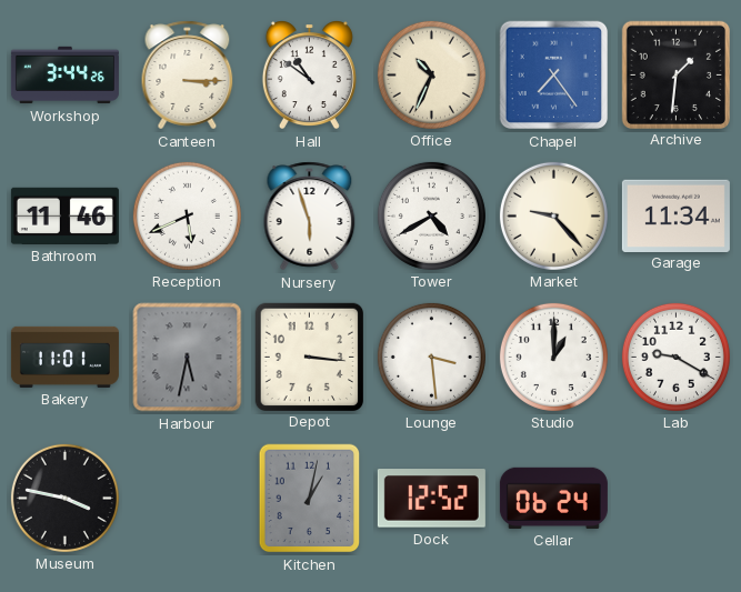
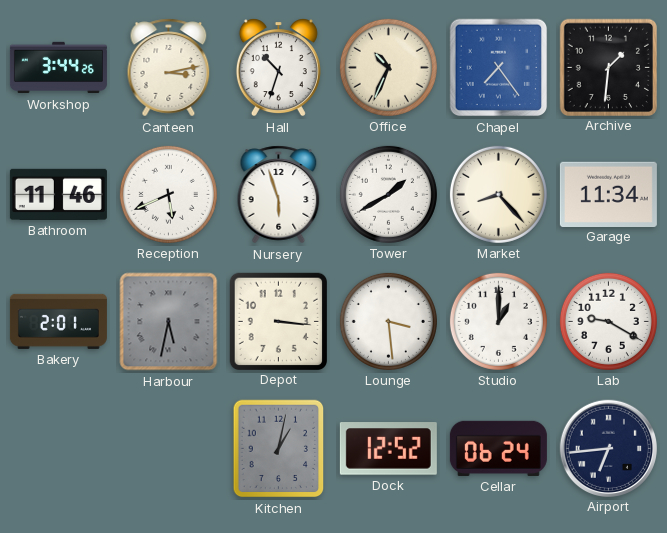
Canteen: 3:15 -> 3:13 (169, 68)
Hall: 10:51 -> 10:33 (278, 68)
Tower: 4:40 -> 1:40 (388, 194)
Market: 9:23 -> 8:23 (498, 194)
Bakery: 11:01 -> 2:01 (58, 321)
Museum: 3:47 -> none (64, 498)
Airport: none -> 6:44 (608, 448)
